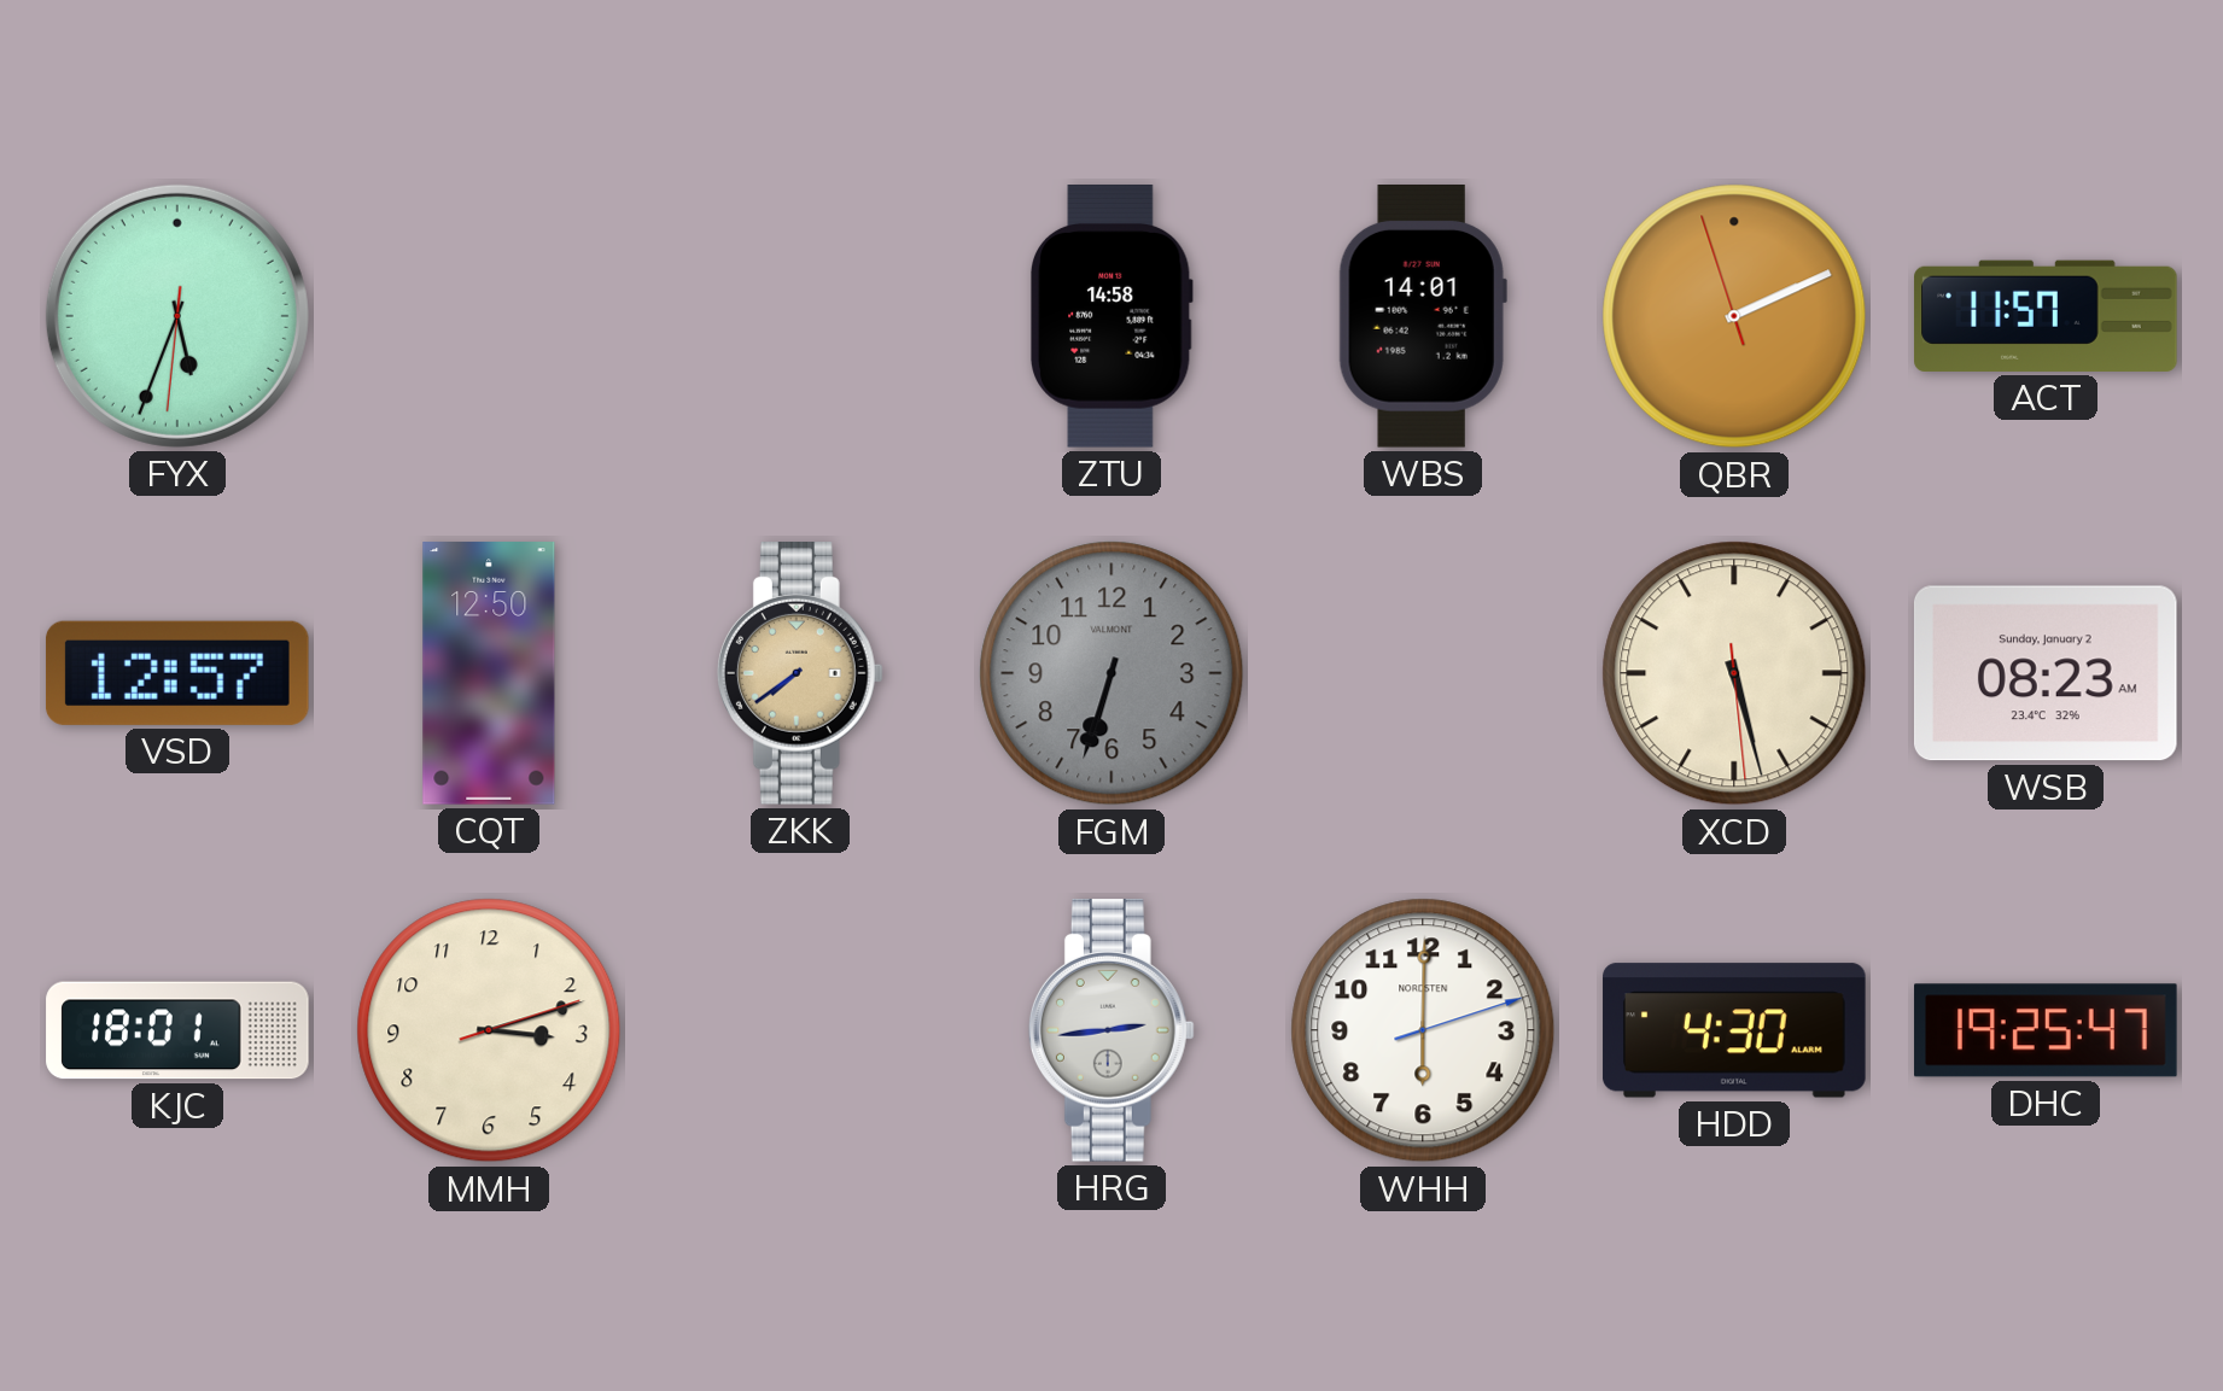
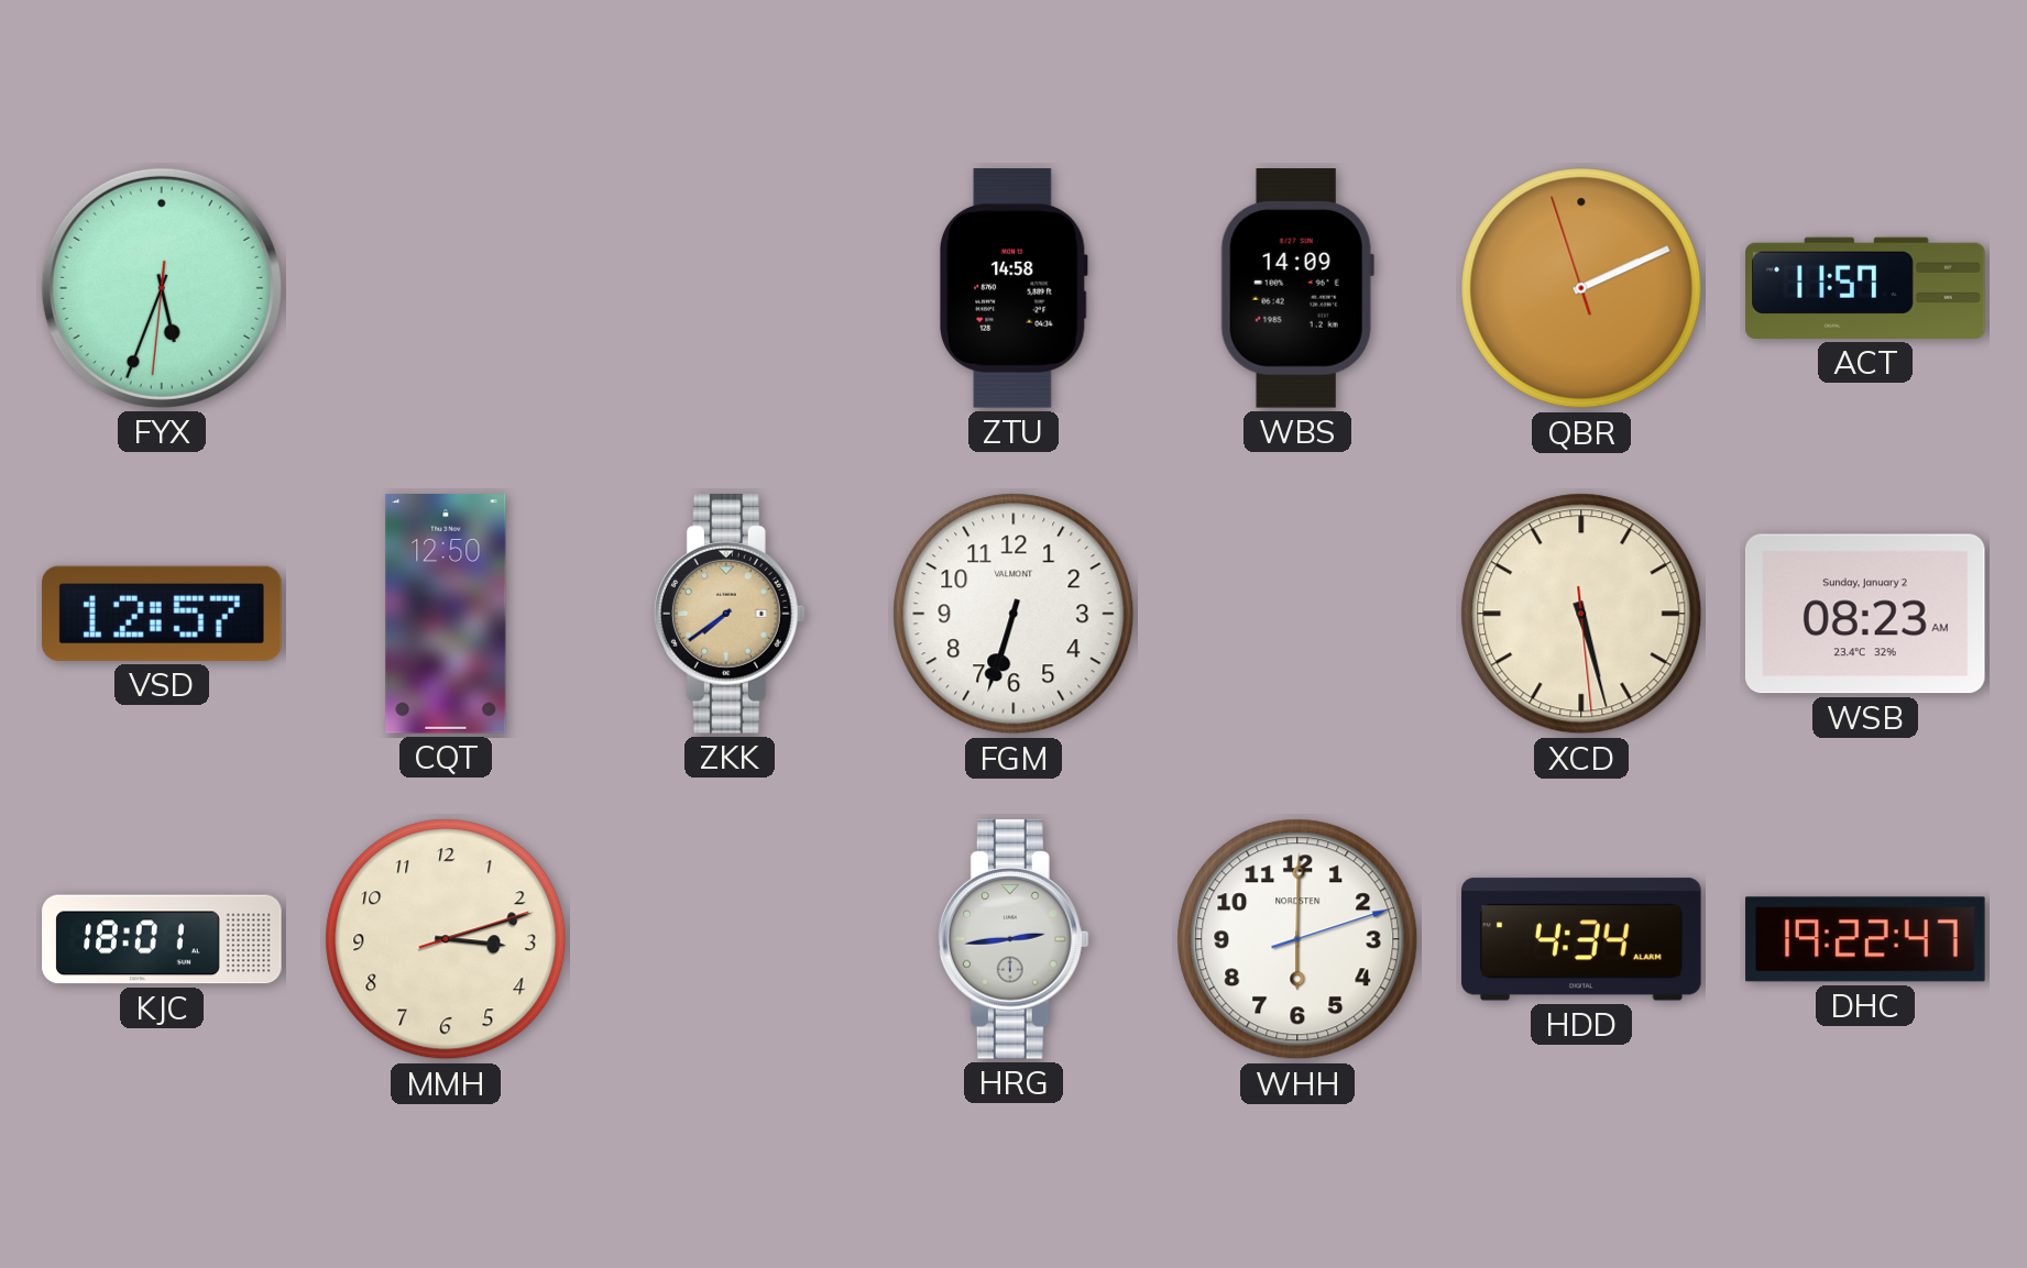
WBS: 14:01 -> 14:09 (1297, 289)
FGM dial: grey -> white (1013, 614)
HDD: 4:30 -> 4:34 (1581, 939)
DHC: 19:25 -> 19:22 (1865, 939)
